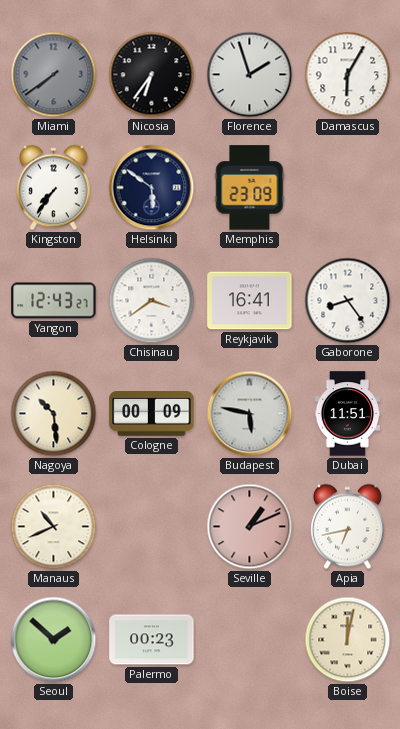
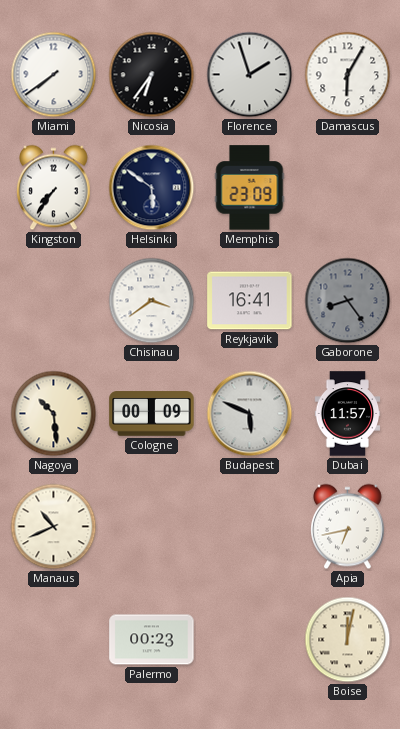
Miami dial: grey -> white (54, 75)
Yangon: 12:43 -> none (54, 301)
Gaborone dial: white -> grey (348, 301)
Budapest: 5:47 -> 5:49 (250, 414)
Dubai: 11:51 -> 11:57 (348, 414)
Seville: 1:11 -> none (250, 527)
Seoul: 1:52 -> none (54, 640)
